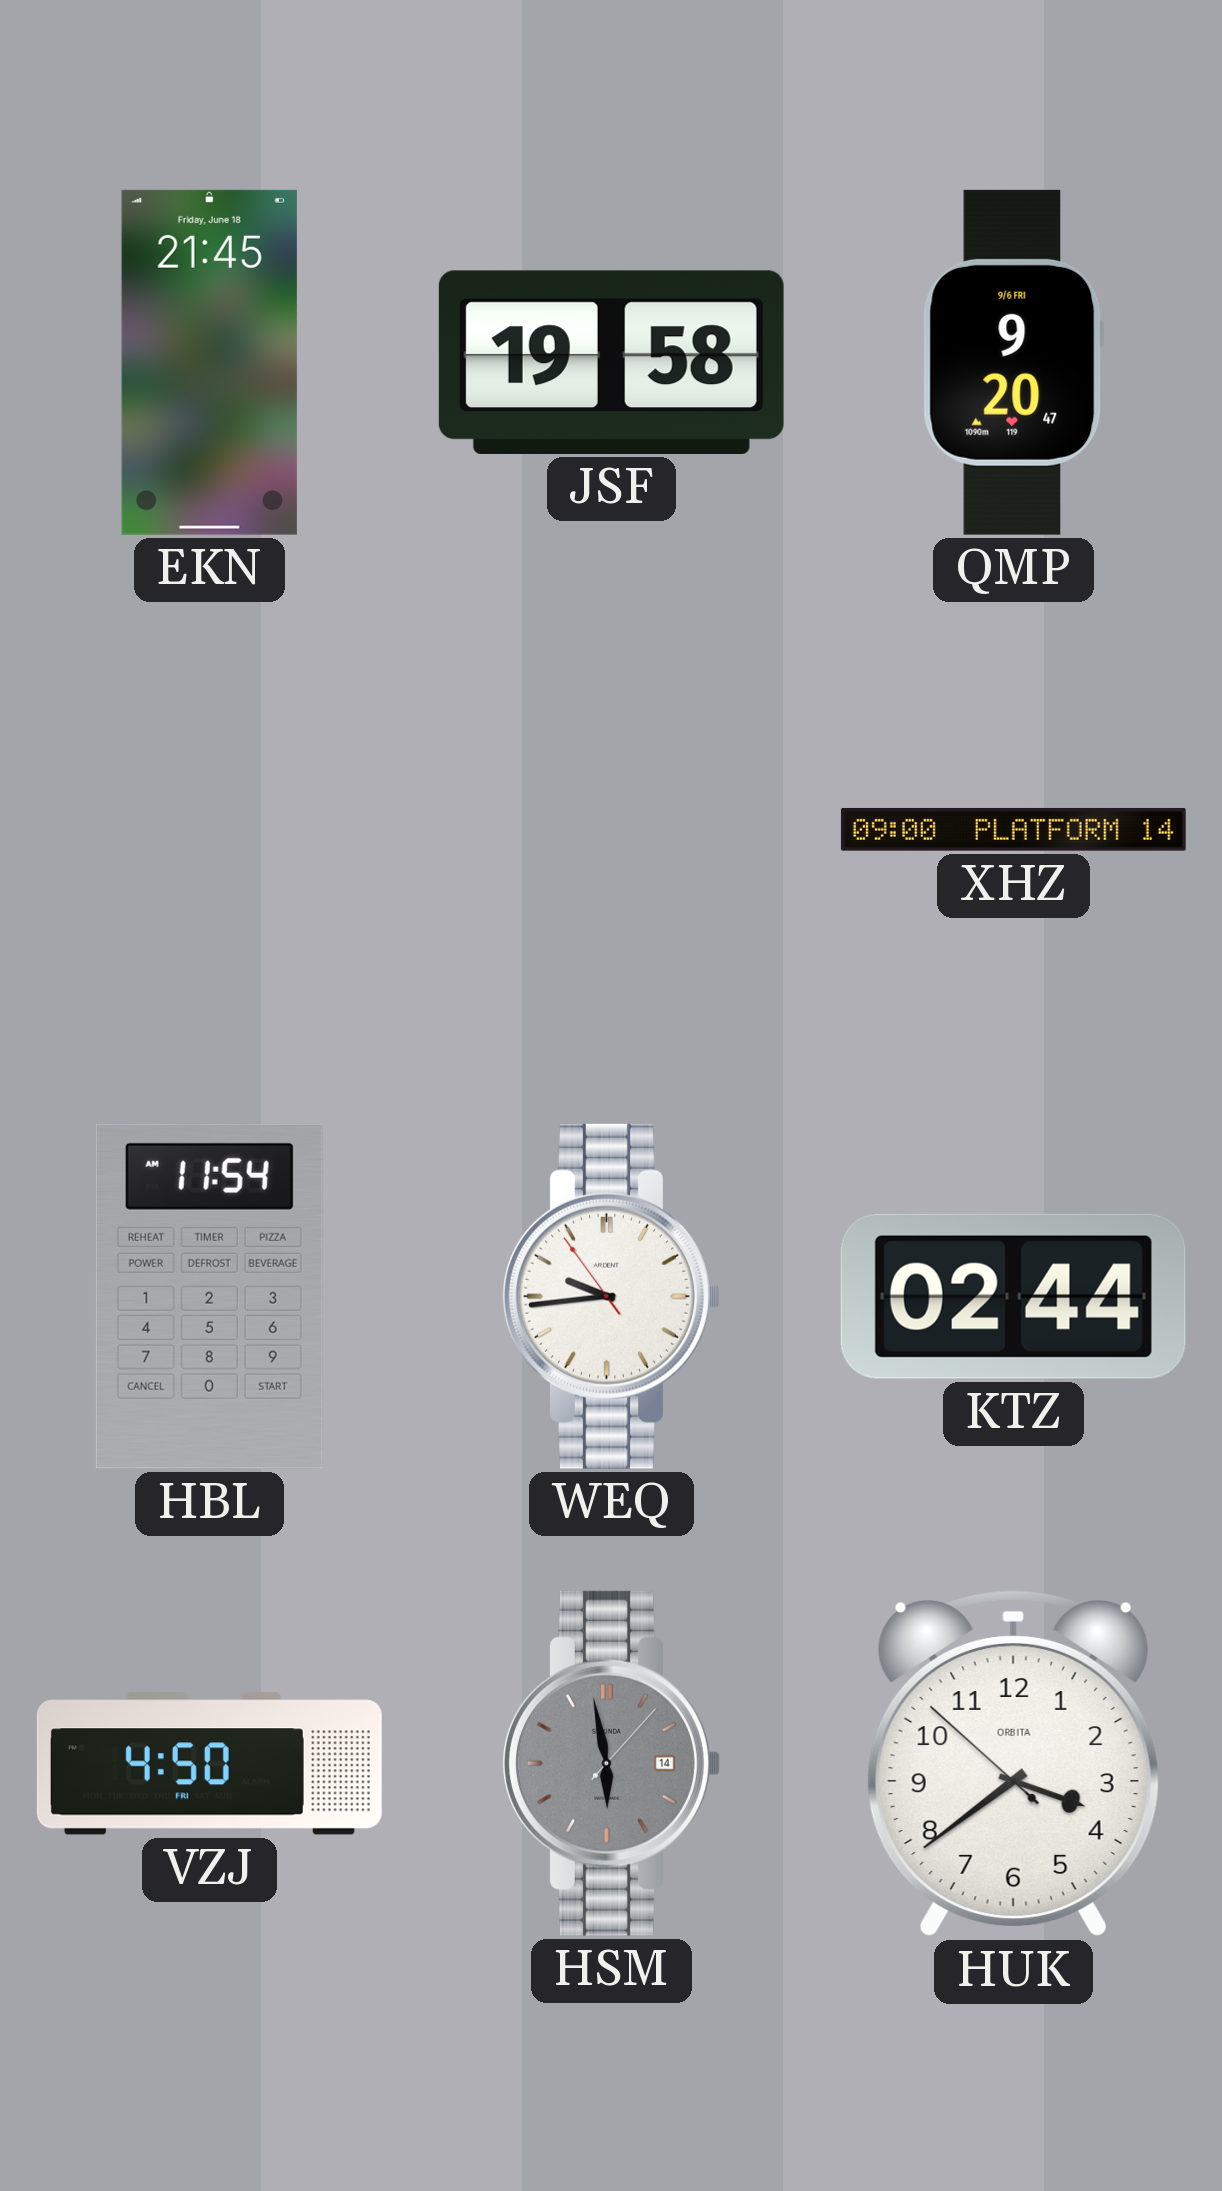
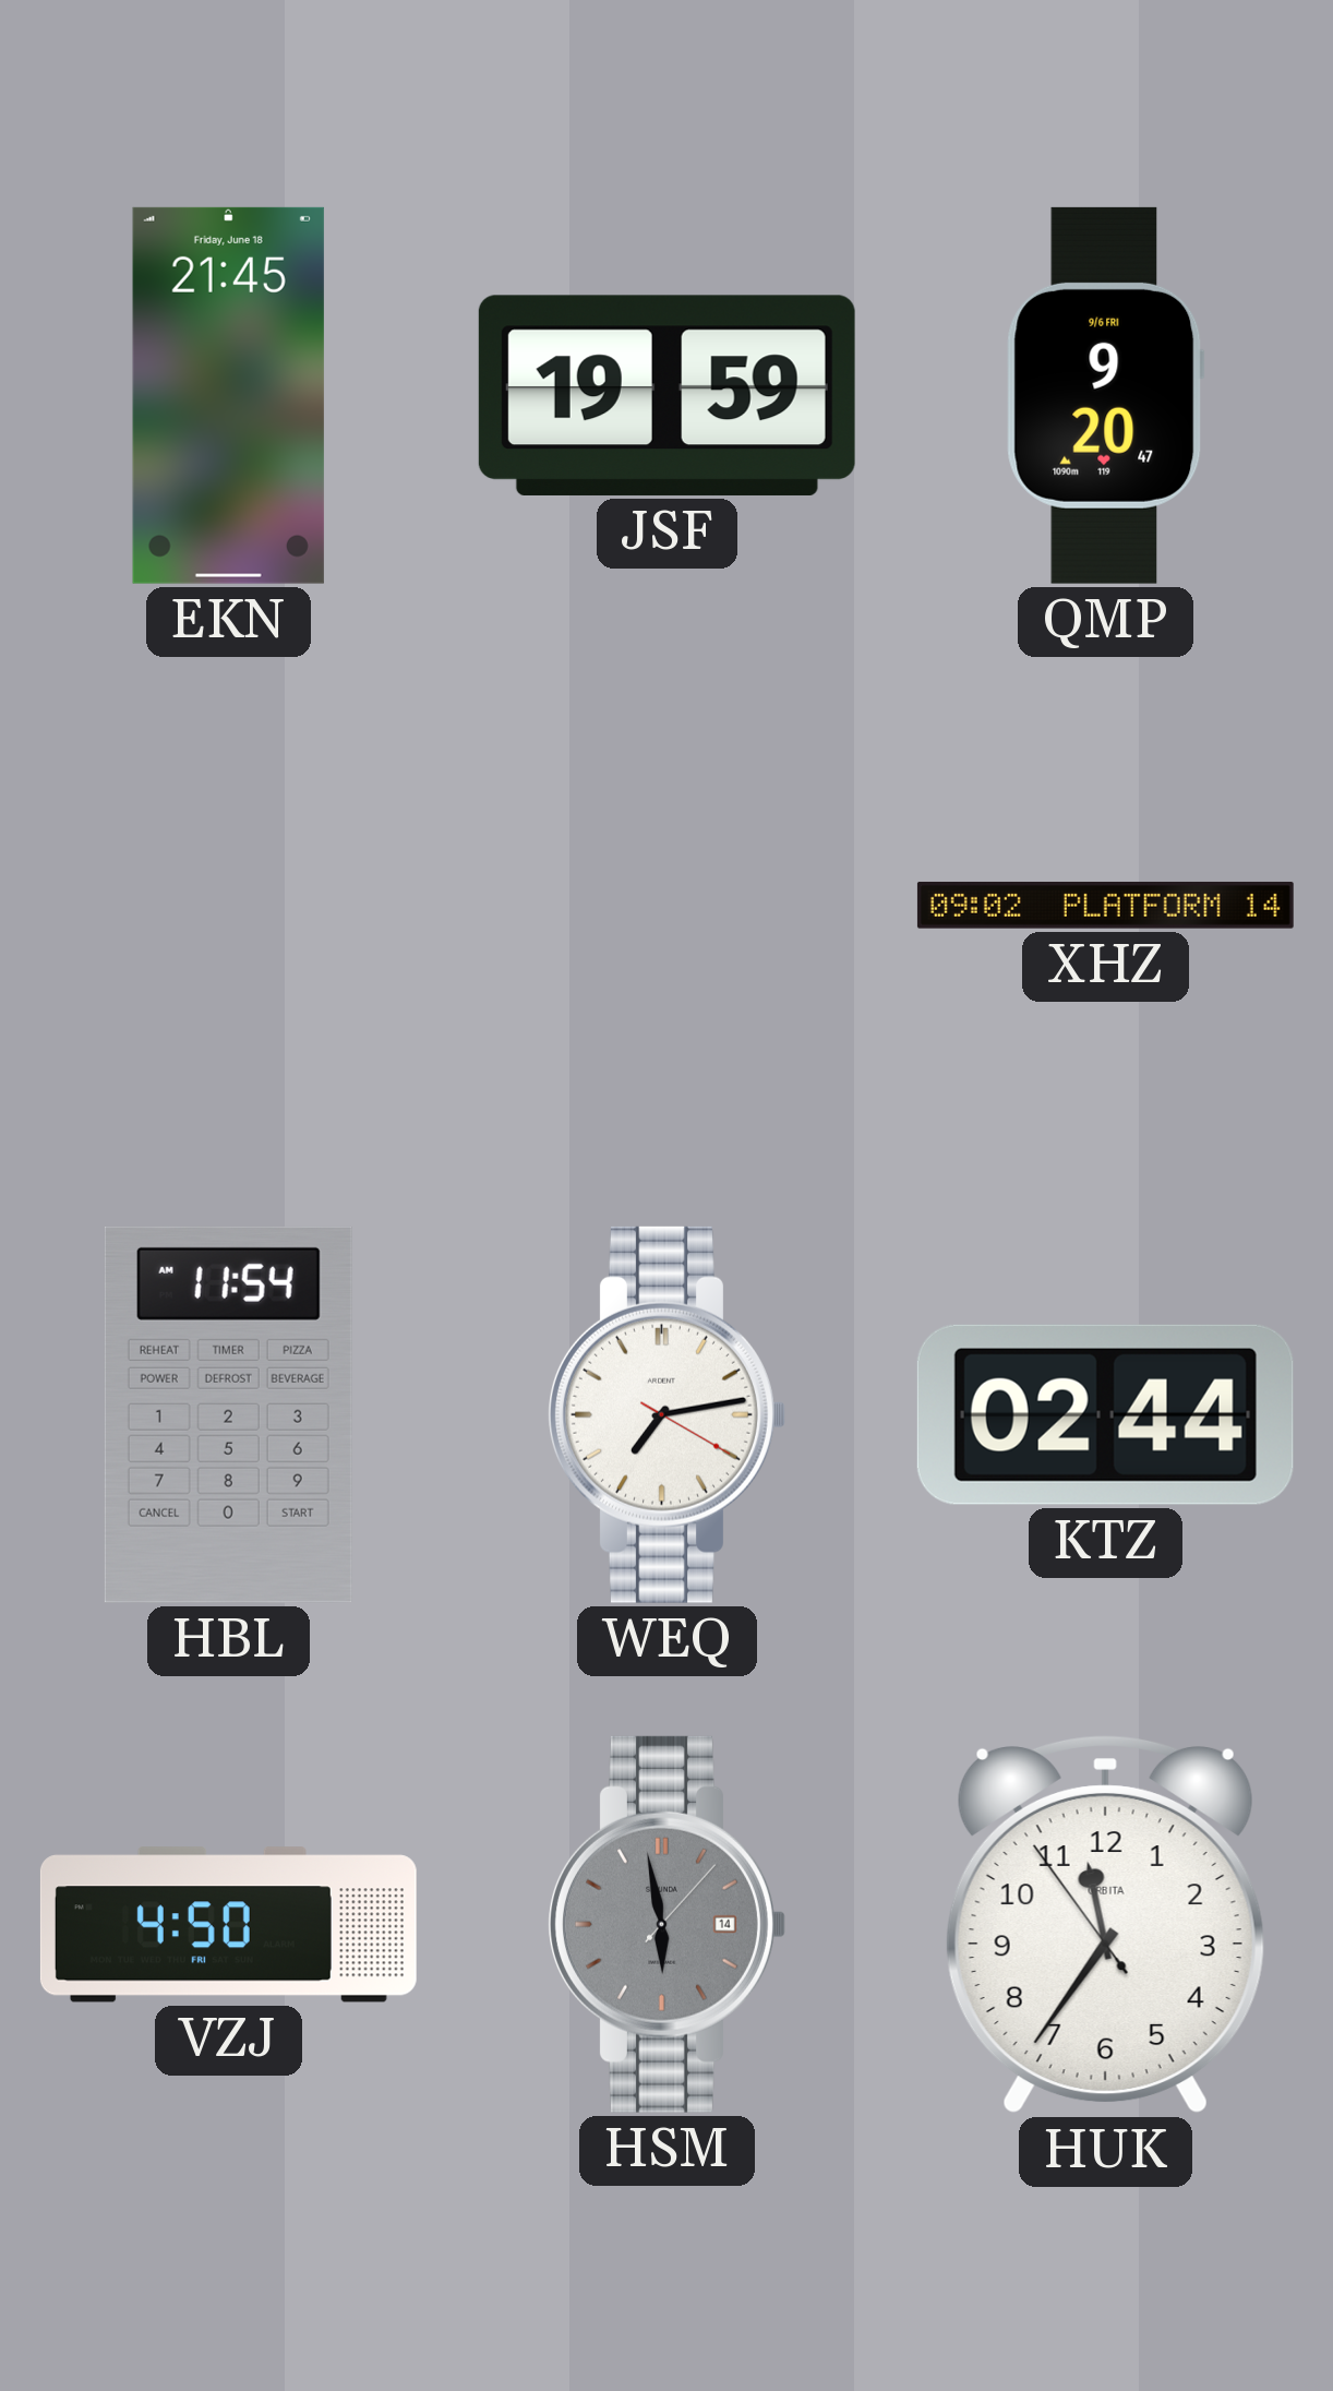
JSF: 19:58 -> 19:59 (666, 395)
XHZ: 09:00 -> 09:02 (1105, 905)
WEQ: 9:43 -> 7:13 (666, 1414)
HUK: 3:38 -> 11:35 (1105, 1924)
